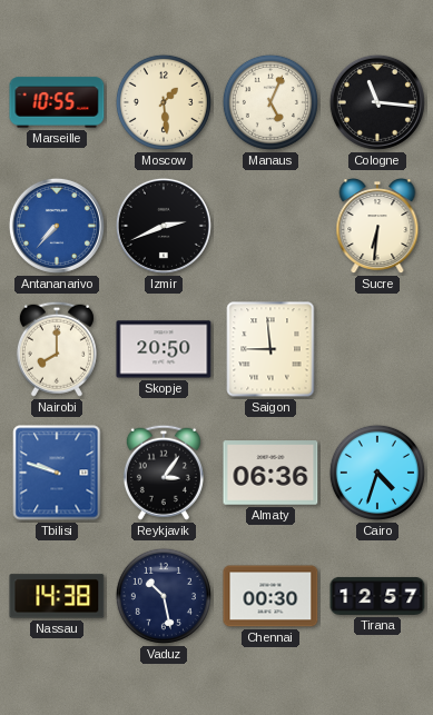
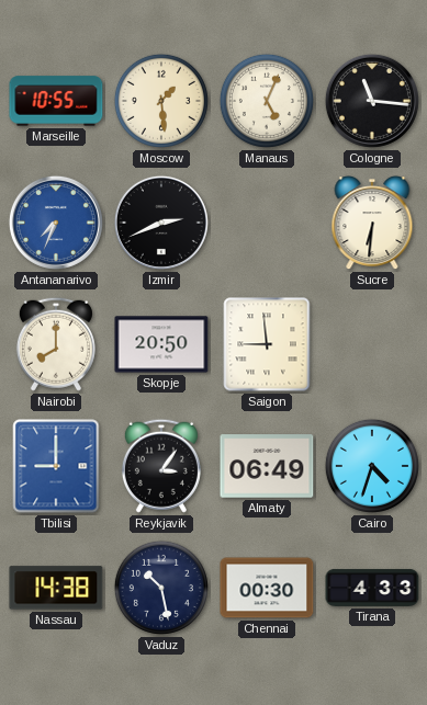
Antananarivo: 7:37 -> 7:34 (56, 223)
Tbilisi: 9:48 -> 9:00 (56, 466)
Almaty: 06:36 -> 06:49 (267, 466)
Tirana: 12:57 -> 4:33 (372, 588)
